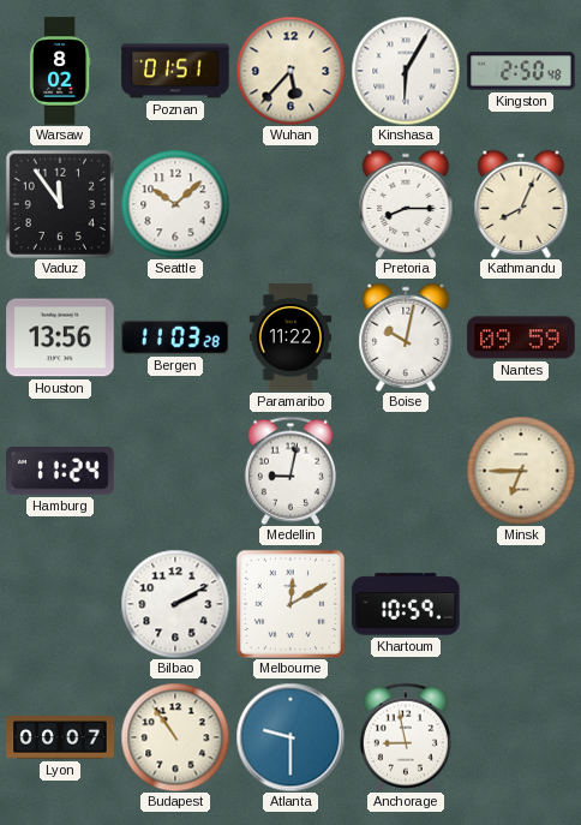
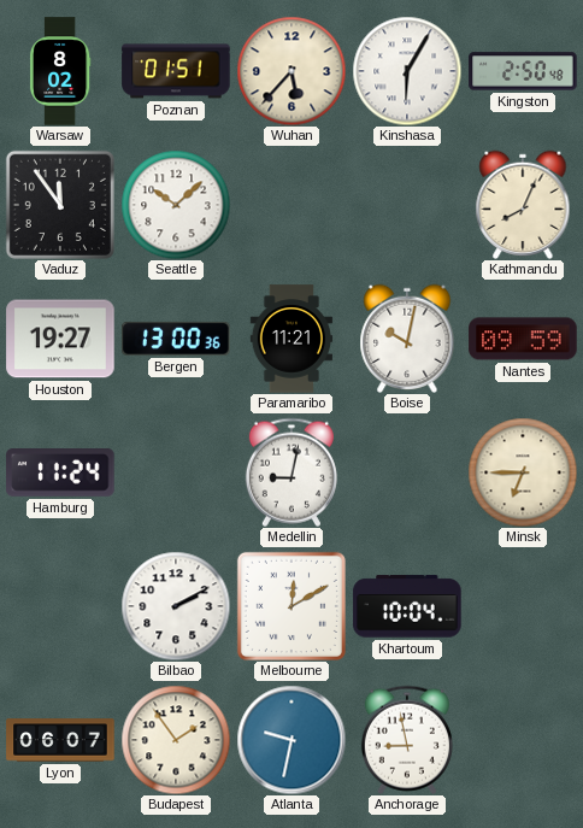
Pretoria: 8:15 -> none (406, 203)
Houston: 13:56 -> 19:27 (60, 339)
Bergen: 11:03 -> 13:00 (176, 339)
Paramaribo: 11:22 -> 11:21 (290, 339)
Khartoum: 10:59 -> 10:04 (407, 606)
Lyon: 00:07 -> 06:07 (60, 740)
Budapest: 10:54 -> 1:54 (176, 740)
Atlanta: 9:30 -> 9:32 (291, 740)
